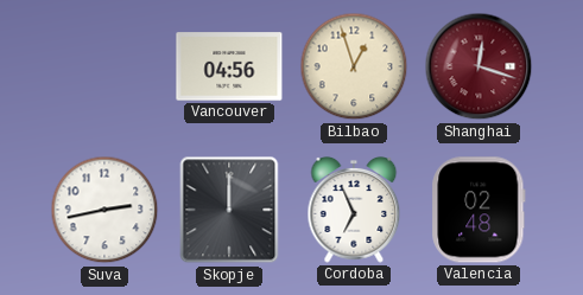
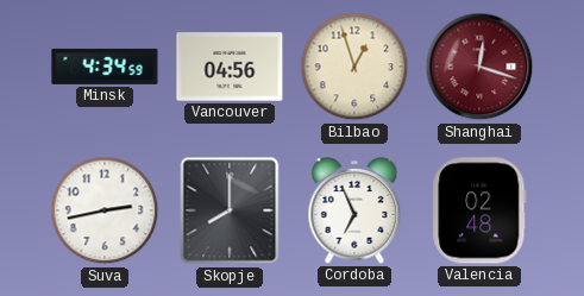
Minsk: none -> 4:34 (105, 67)
Skopje: 12:00 -> 8:00 (230, 210)
